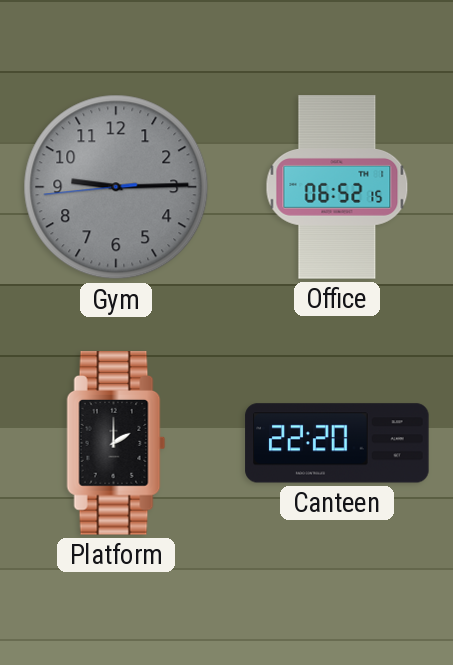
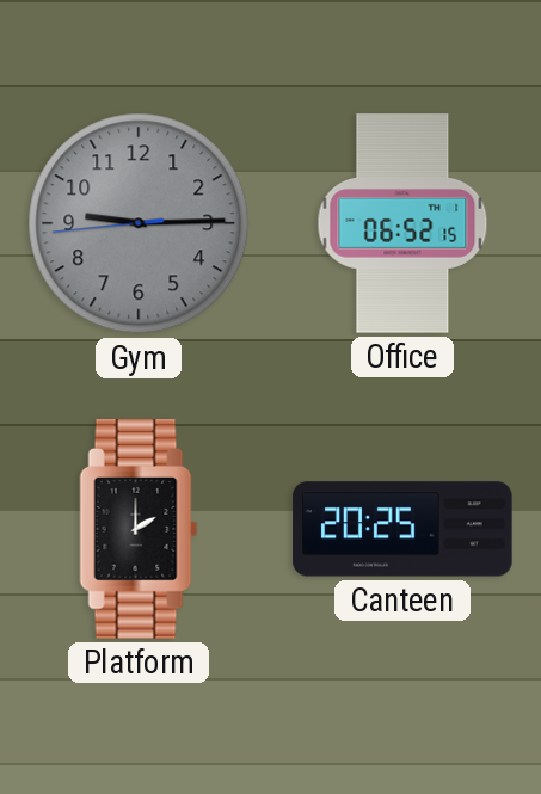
Canteen: 22:20 -> 20:25 (402, 529)
